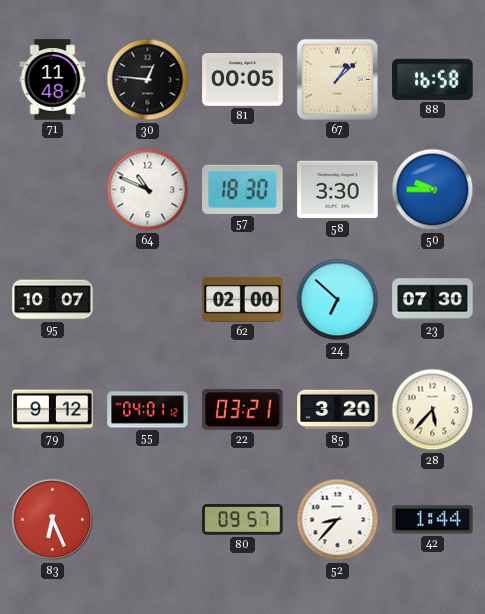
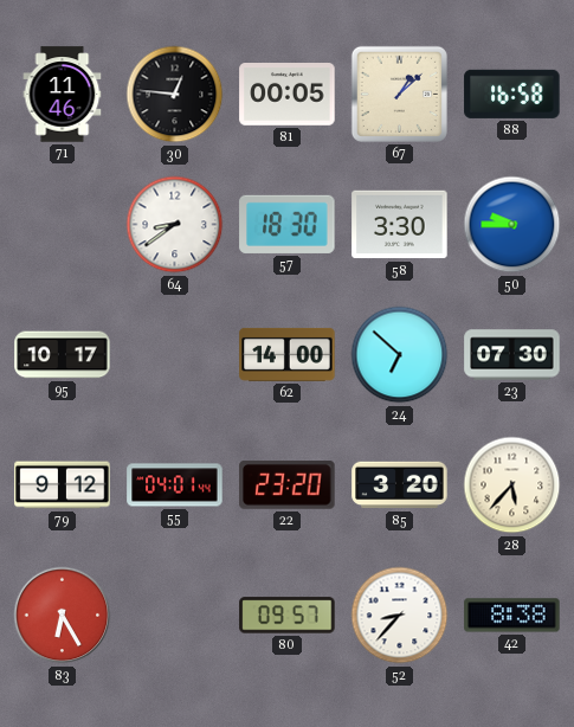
71: 11:48 -> 11:46 (63, 95)
64: 10:49 -> 8:39 (175, 225)
95: 10:07 -> 10:17 (63, 355)
62: 02:00 -> 14:00 (288, 354)
55: 04:01:12 -> 04:01:44 (175, 485)
22: 03:21 -> 23:20 (288, 485)
83: 6:26 -> 6:25 (63, 616)
42: 1:44 -> 8:38 (512, 616)
